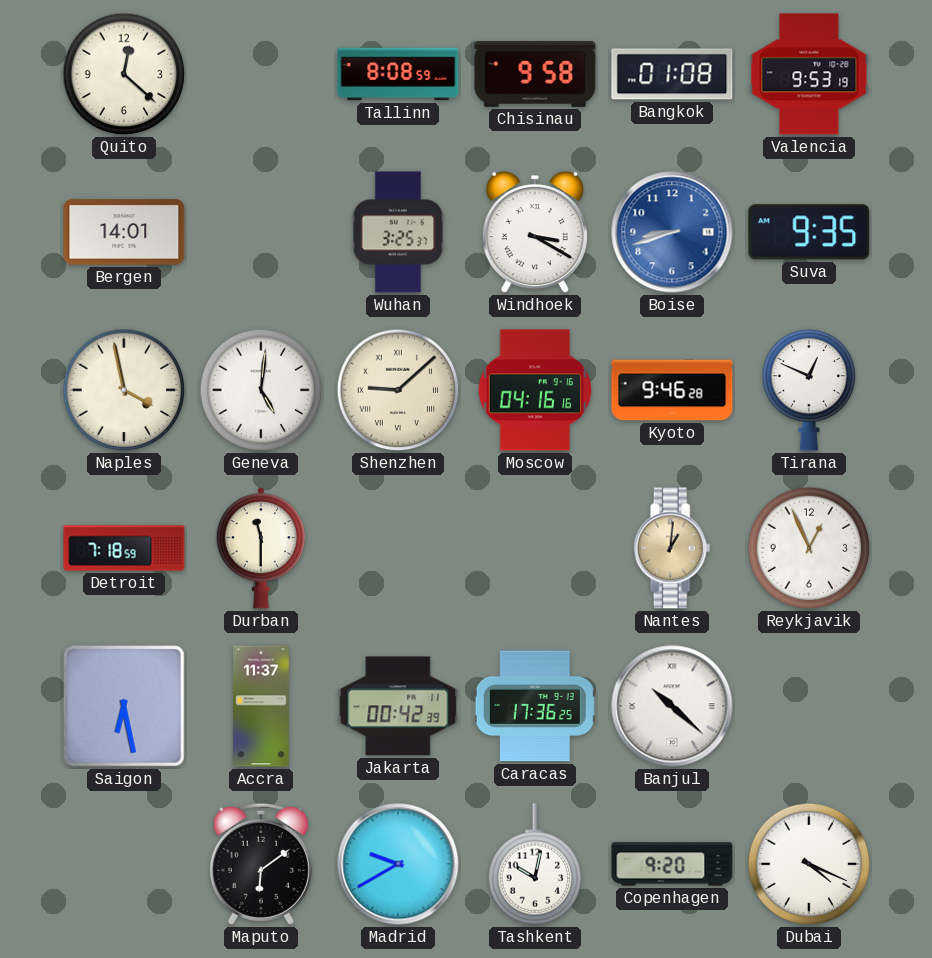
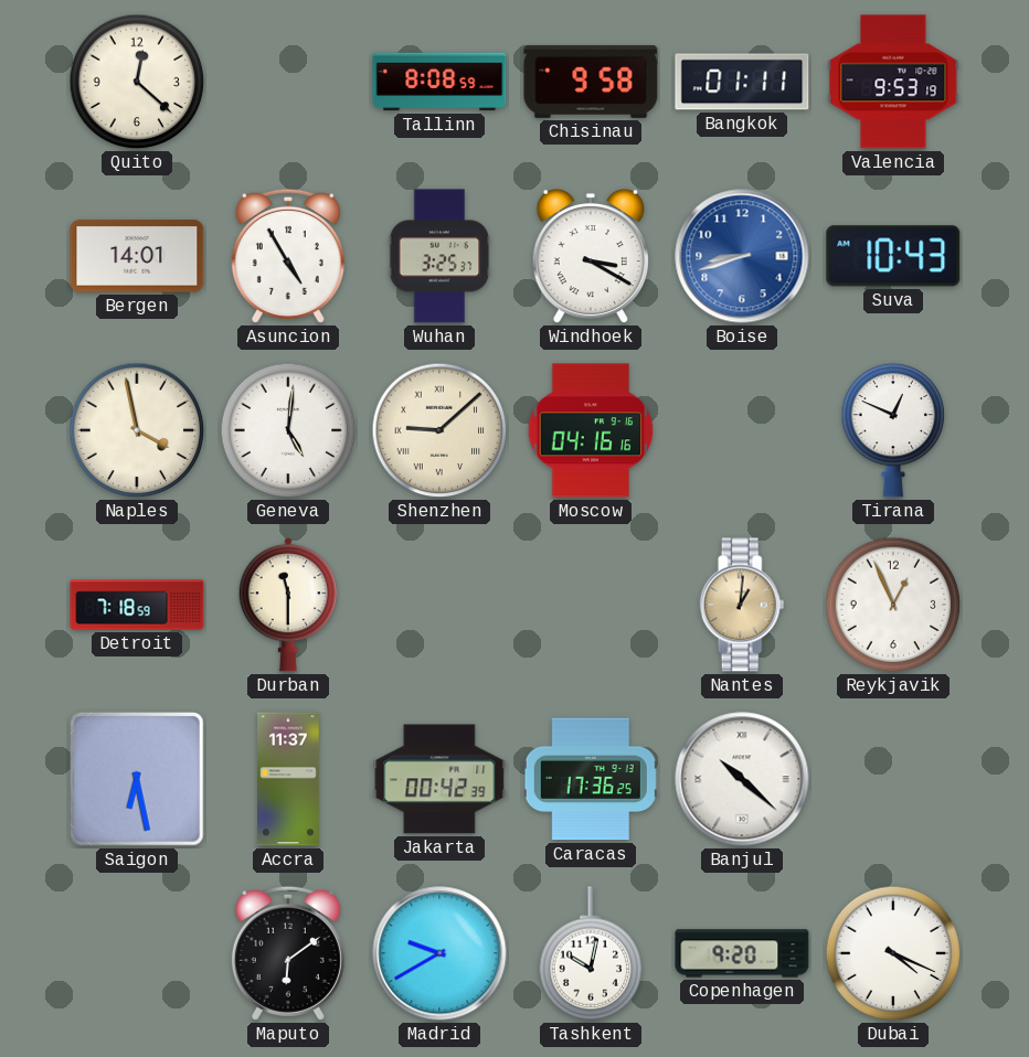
Bangkok: 01:08 -> 01:11 (742, 82)
Asuncion: none -> 4:55 (288, 256)
Suva: 9:35 -> 10:43 (893, 256)
Kyoto: 9:46 -> none (672, 390)
